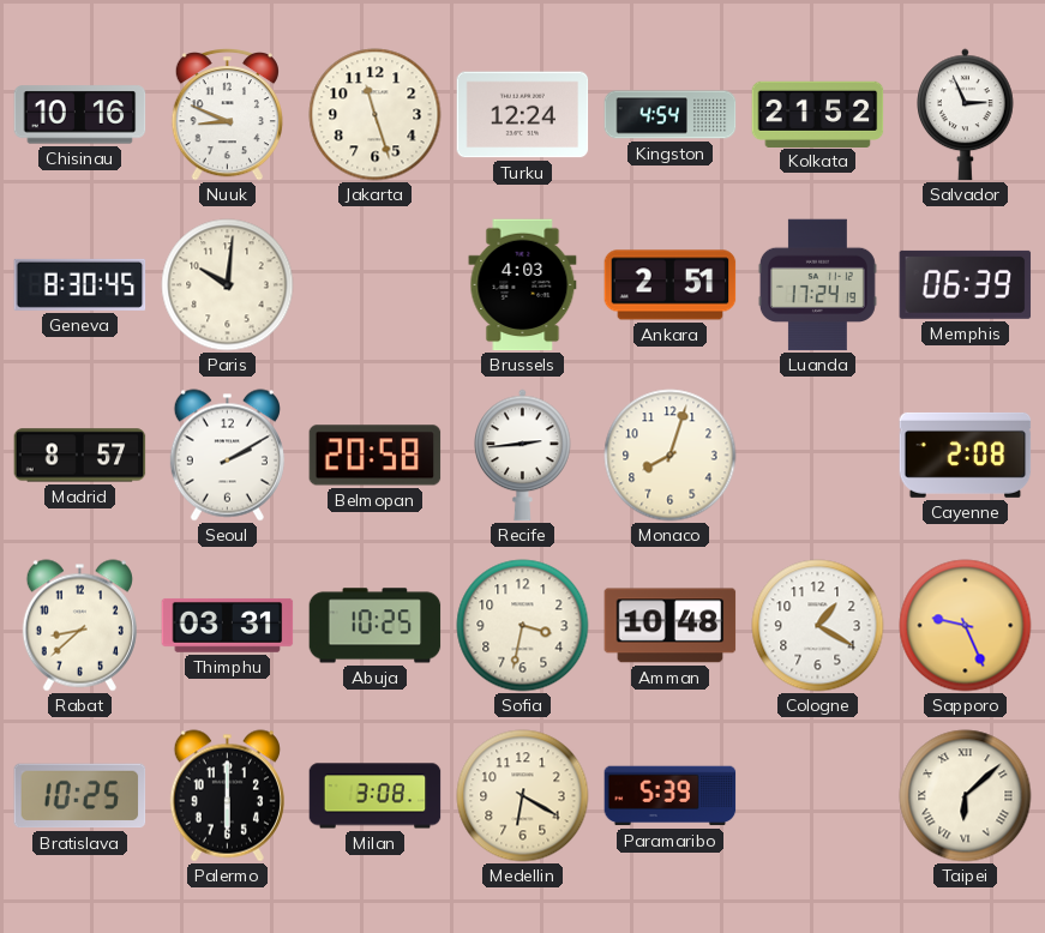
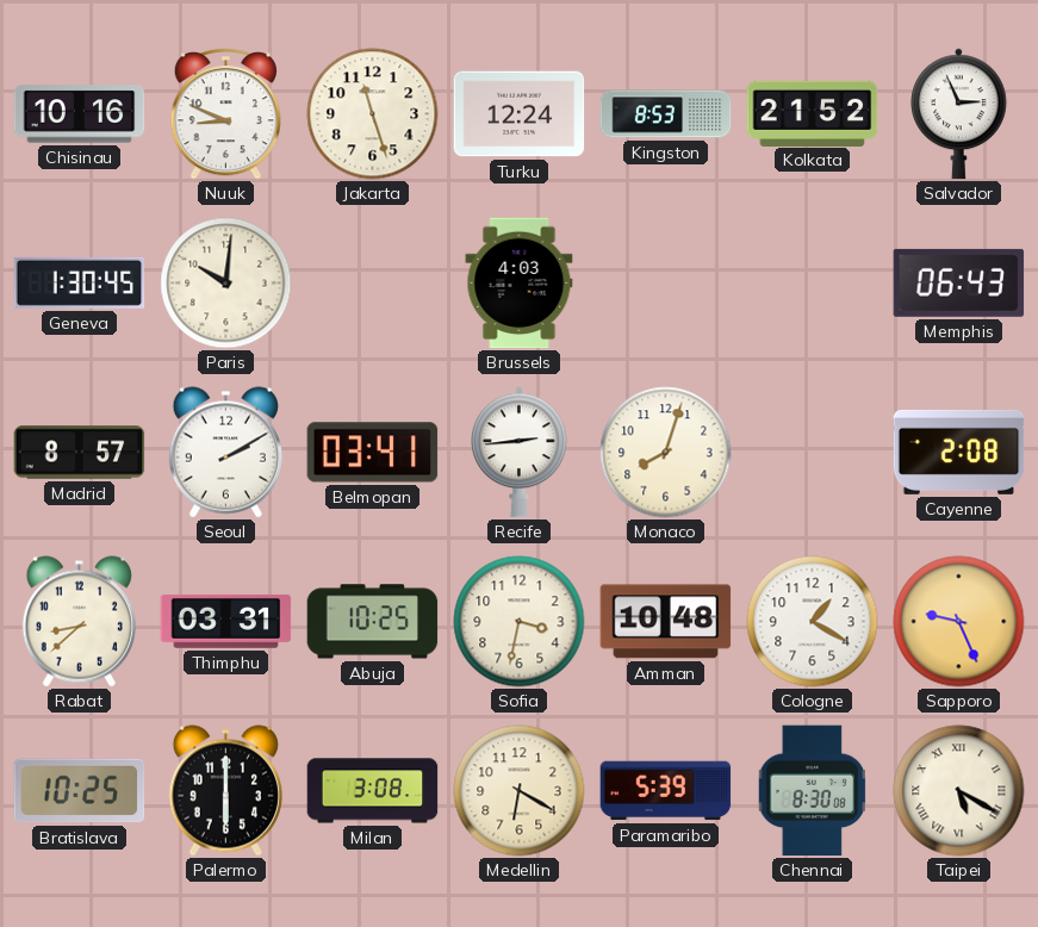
Kingston: 4:54 -> 8:53 (666, 114)
Geneva: 8:30 -> 1:30 (80, 282)
Ankara: 2:51 -> none (671, 285)
Luanda: 17:24 -> none (817, 285)
Memphis: 06:39 -> 06:43 (959, 282)
Belmopan: 20:58 -> 03:41 (373, 453)
Chennai: none -> 8:30 (813, 791)
Taipei: 6:08 -> 5:20 (959, 791)
